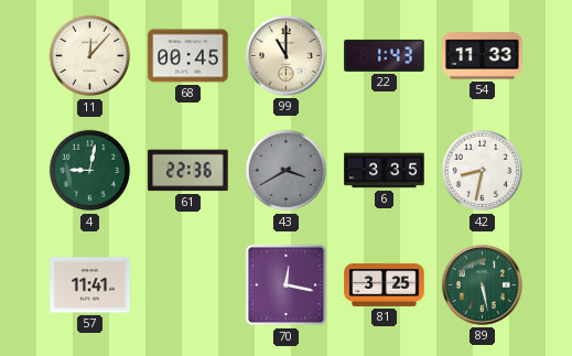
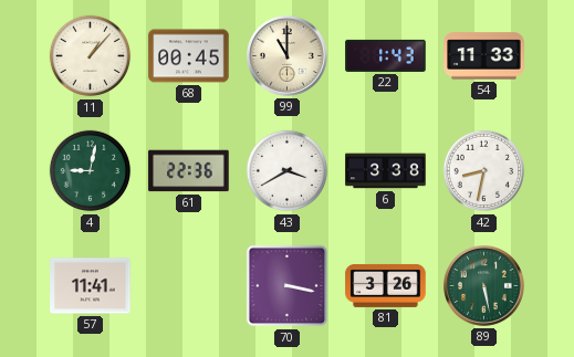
11: 12:07 -> 1:07 (91, 56)
43 dial: grey -> white (288, 171)
6: 3:35 -> 3:38 (386, 171)
70: 12:17 -> 3:17 (288, 286)
81: 3:25 -> 3:26 (386, 285)
